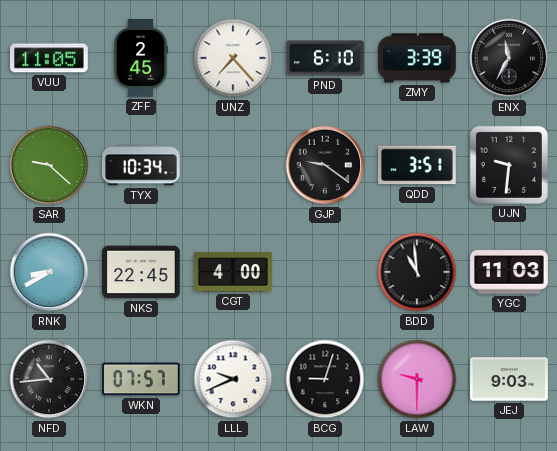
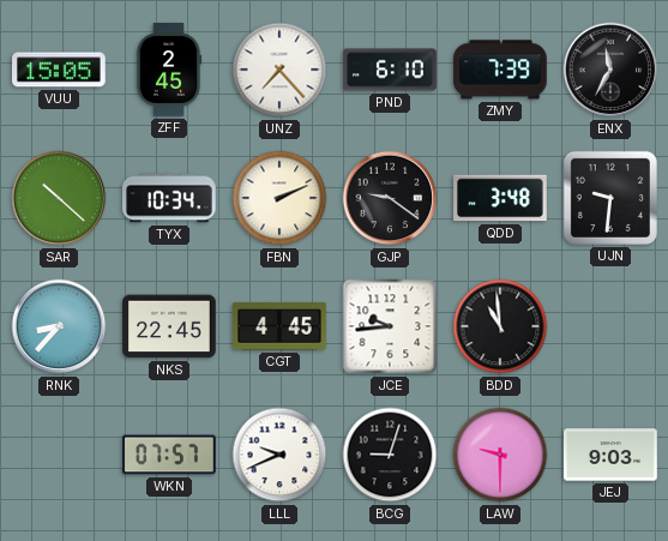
VUU: 11:05 -> 15:05 (59, 70)
ZMY: 3:39 -> 7:39 (501, 70)
SAR: 9:22 -> 10:22 (59, 198)
FBN: none -> 2:11 (279, 198)
QDD: 3:51 -> 3:48 (500, 198)
RNK: 8:40 -> 8:37 (59, 326)
CGT: 4:00 -> 4:45 (279, 326)
JCE: none -> 9:44 (390, 326)
YGC: 11:03 -> none (509, 272)
NFD: 10:44 -> none (49, 379)
